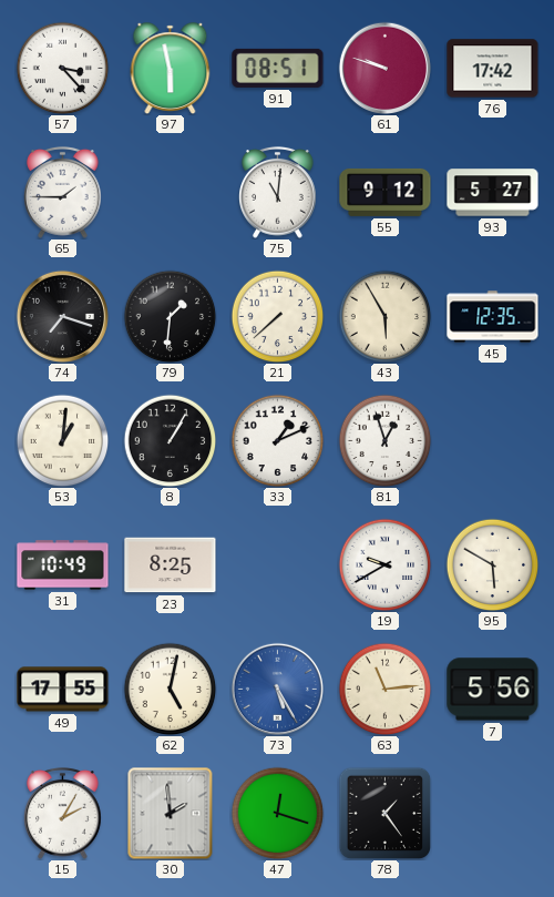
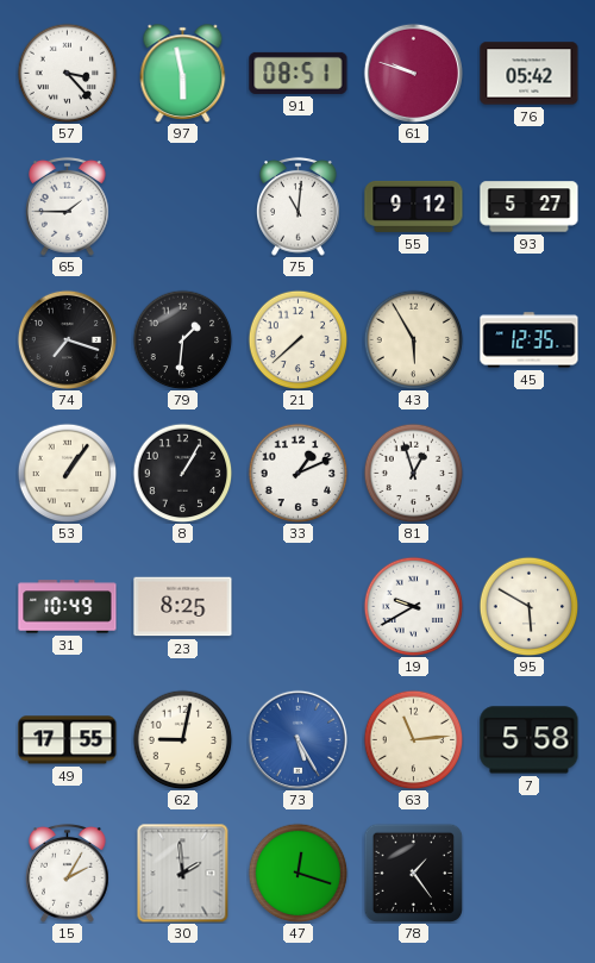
76: 17:42 -> 05:42 (530, 74)
53: 1:01 -> 1:06 (67, 473)
62: 5:02 -> 9:02 (182, 739)
7: 5:56 -> 5:58 (530, 740)
